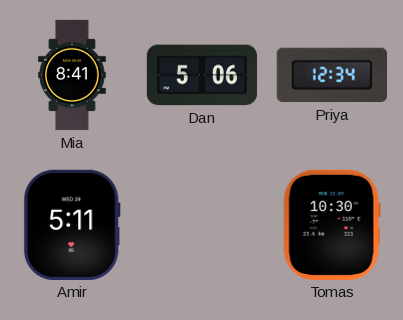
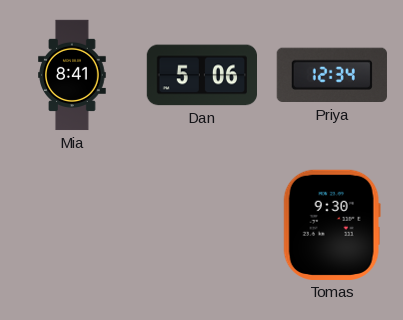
Amir: 5:11 -> none (72, 225)
Tomas: 10:30 -> 9:30 (332, 225)
